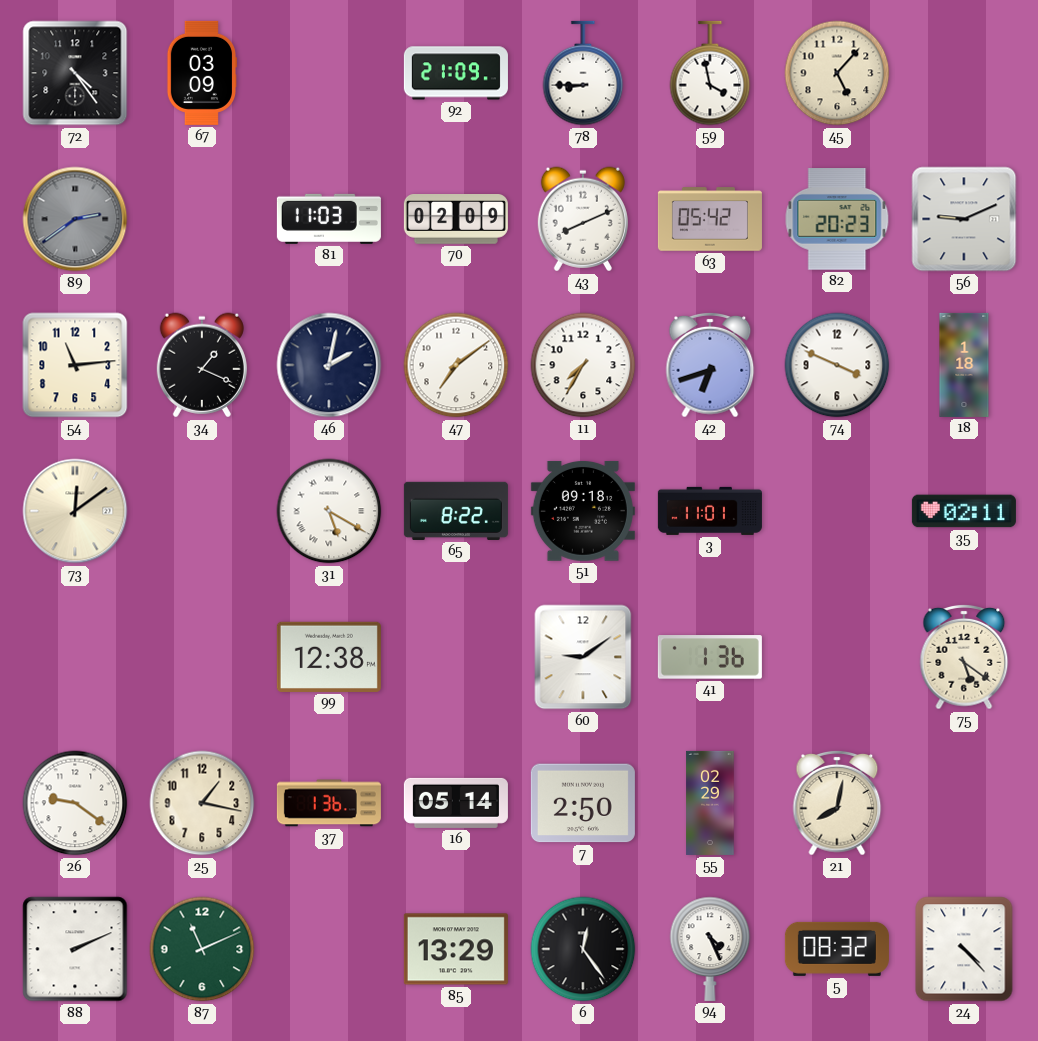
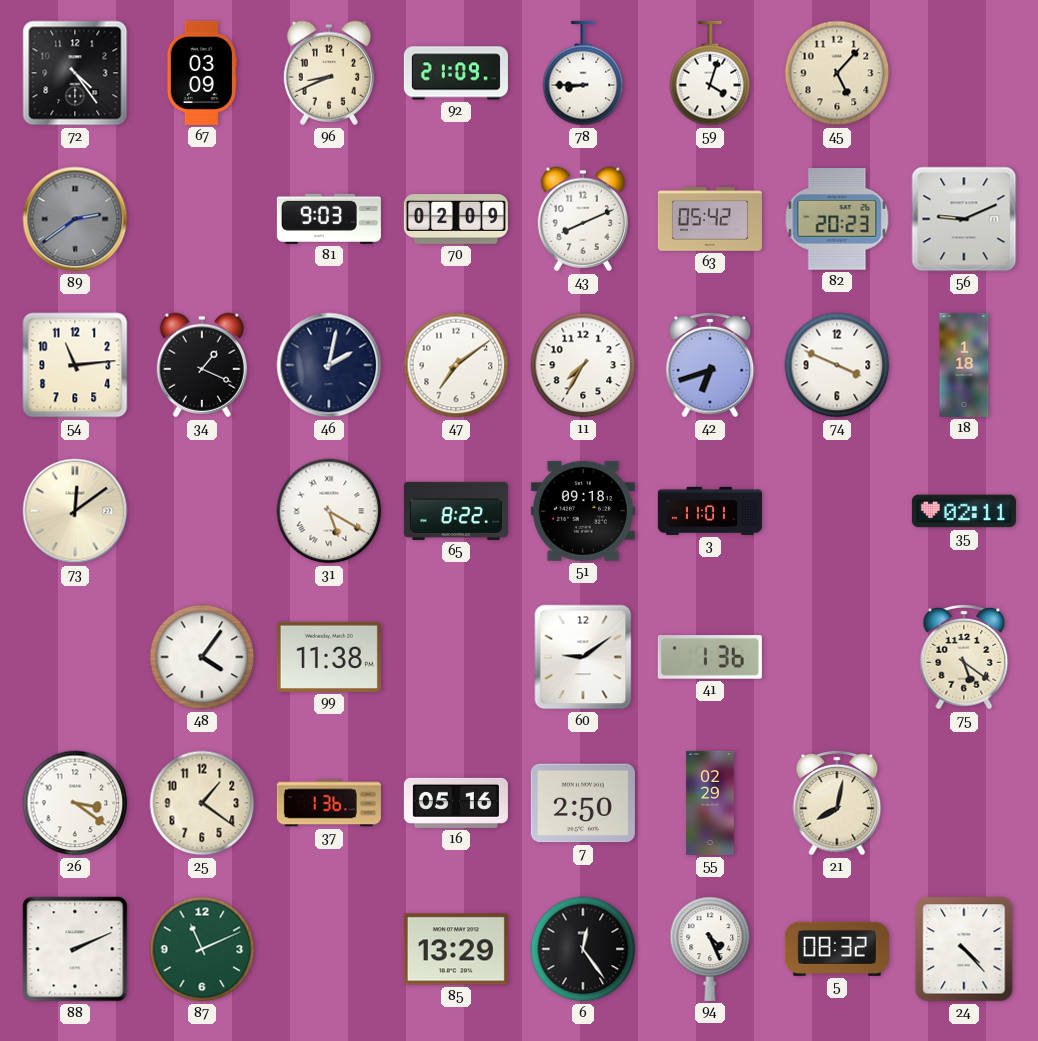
96: none -> 8:41 (329, 73)
59: 3:58 -> 4:03 (710, 73)
81: 11:03 -> 9:03 (329, 219)
48: none -> 4:06 (202, 657)
99: 12:38 -> 11:38 (329, 657)
26: 9:21 -> 3:21 (75, 803)
25: 1:17 -> 1:21 (202, 803)
16: 05:14 -> 05:16 (456, 803)
